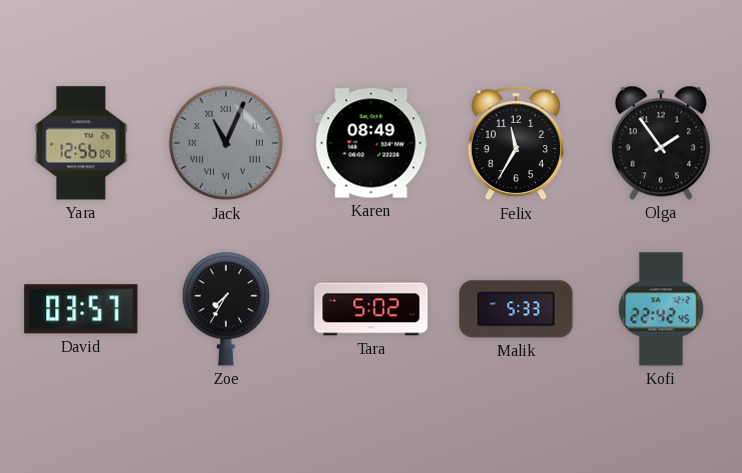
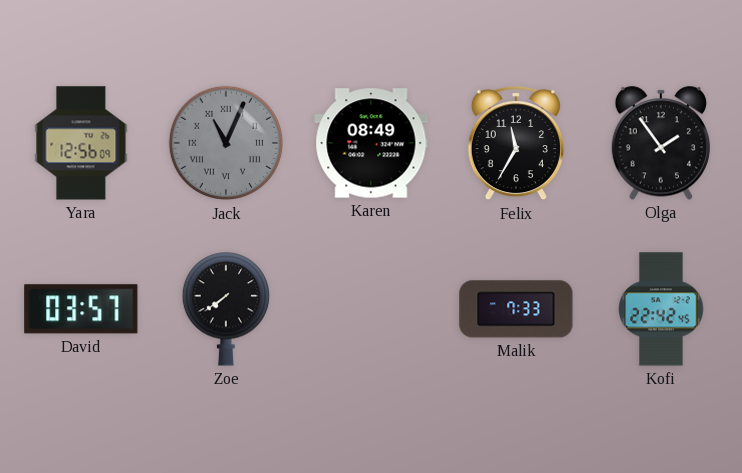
Zoe: 7:35 -> 7:39 (225, 309)
Tara: 5:02 -> none (371, 309)
Malik: 5:33 -> 7:33 (516, 309)
